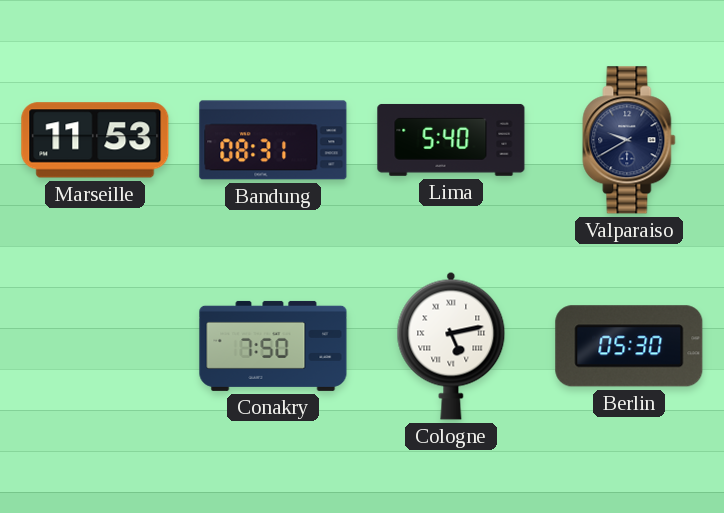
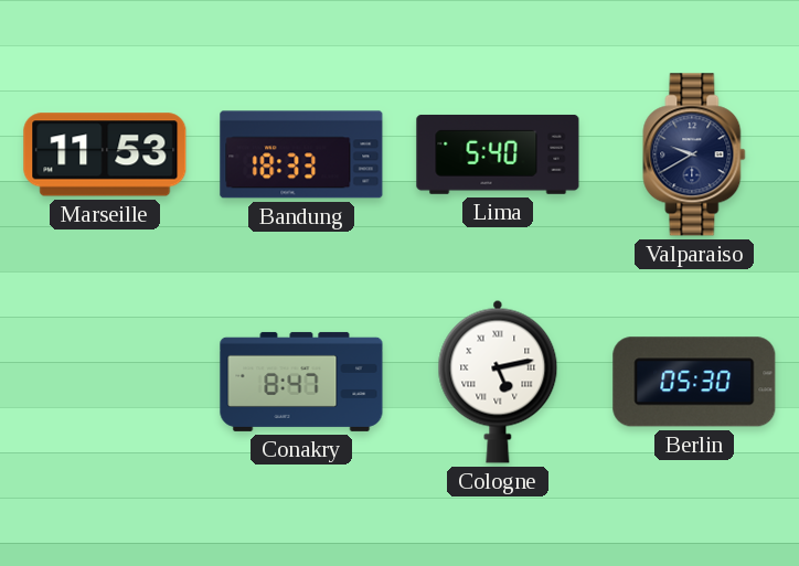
Bandung: 08:31 -> 18:33 (301, 154)
Conakry: 7:50 -> 8:47 (301, 382)
